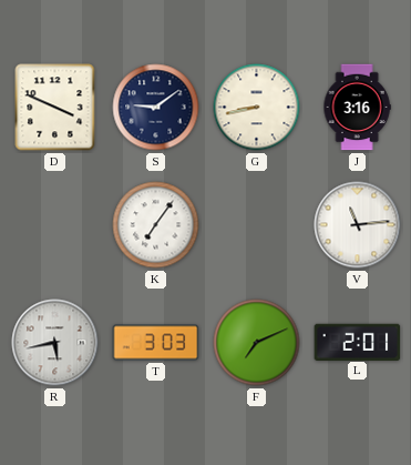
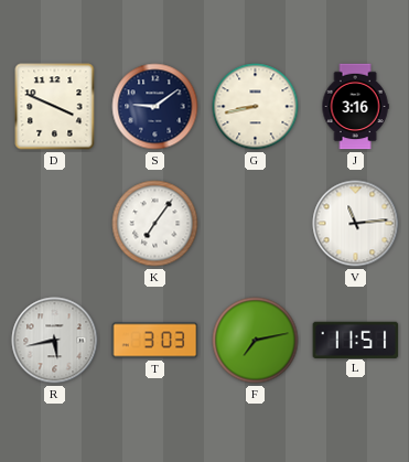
F: 7:11 -> 7:13 (256, 341)
L: 2:01 -> 11:51 (356, 340)
